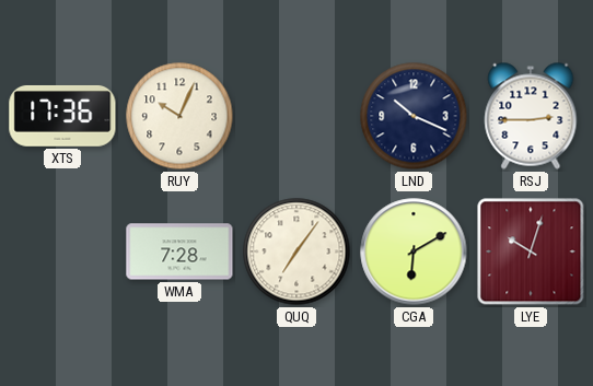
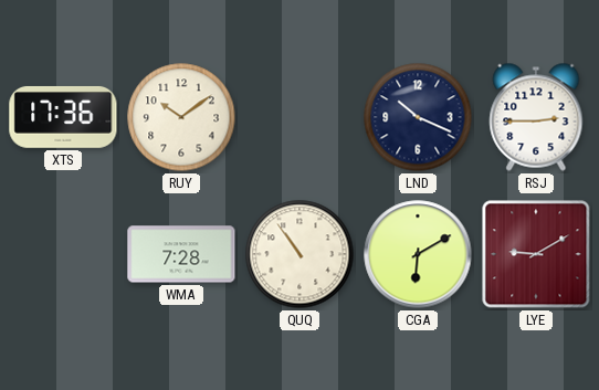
RUY: 10:04 -> 10:09 (181, 117)
QUQ: 7:06 -> 10:54 (299, 254)
LYE: 10:03 -> 9:10 (536, 254)
